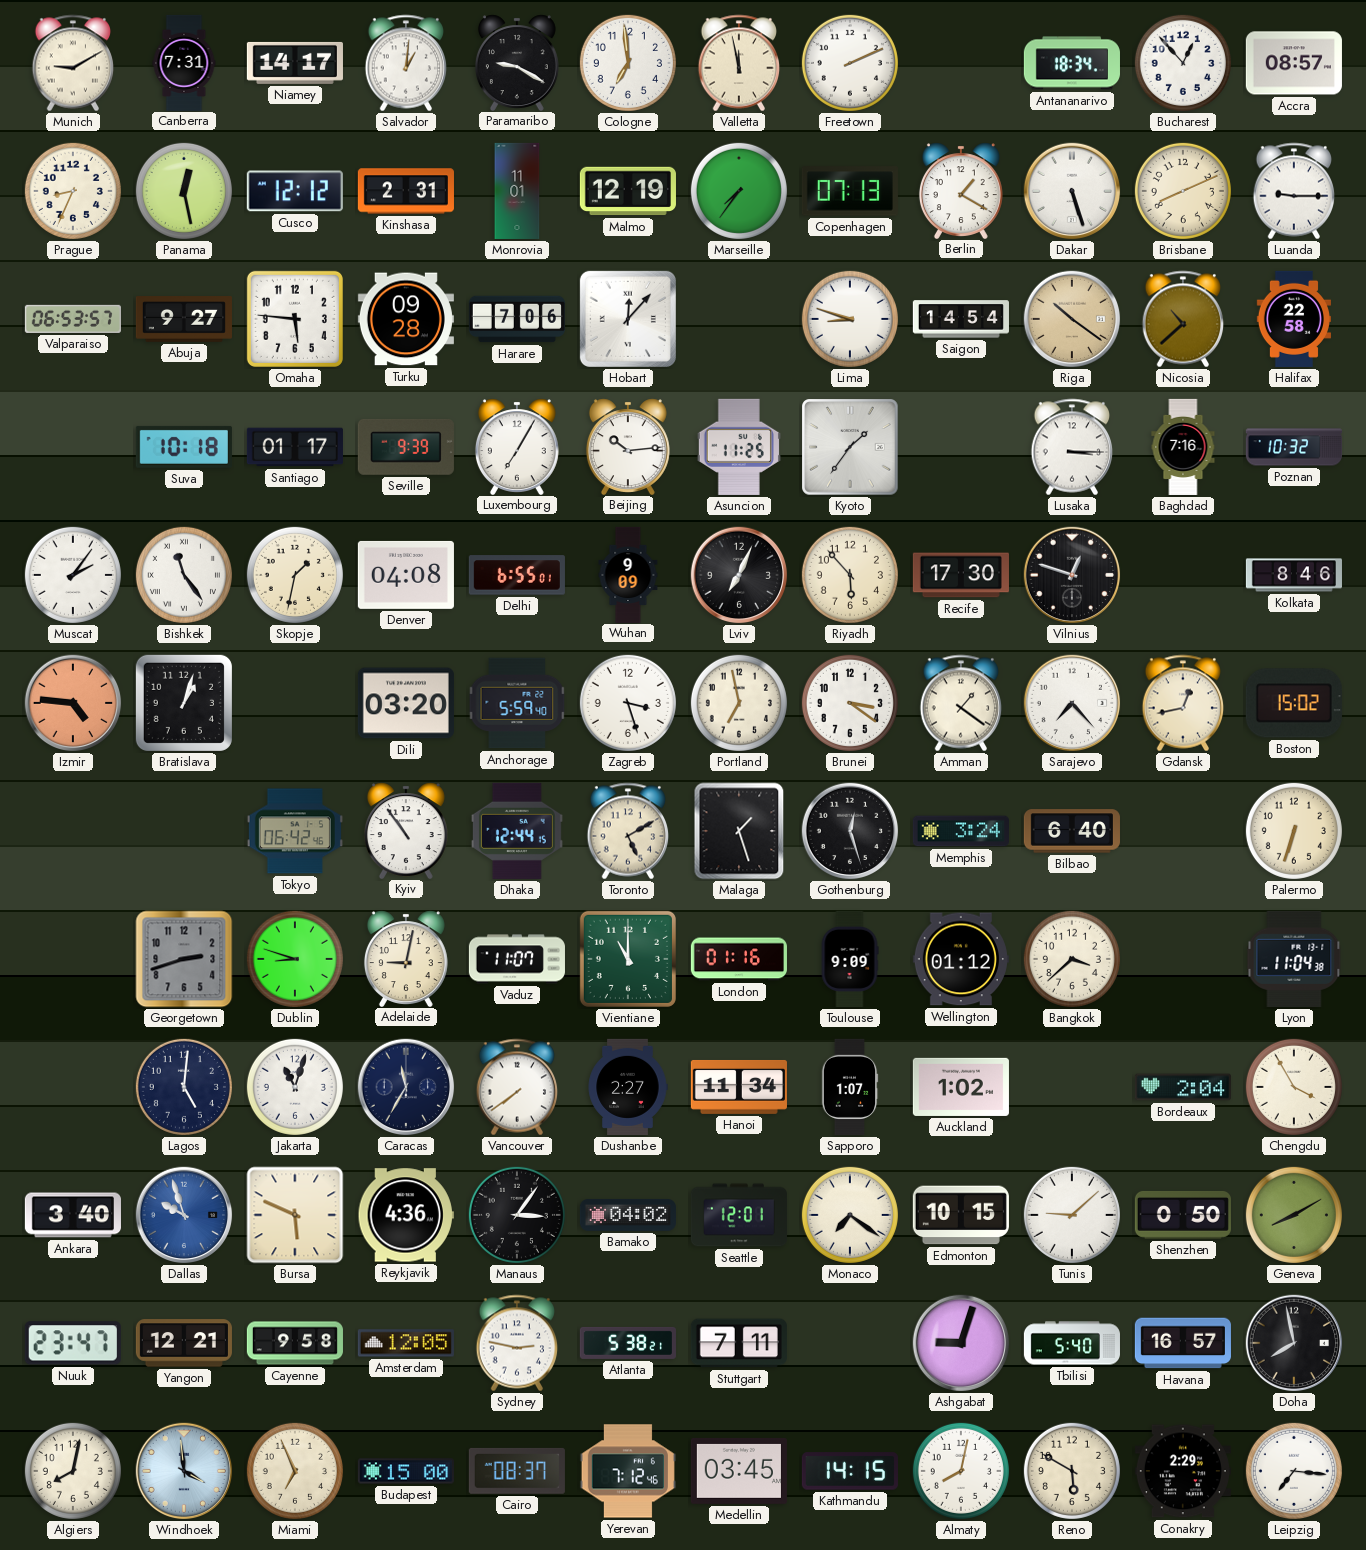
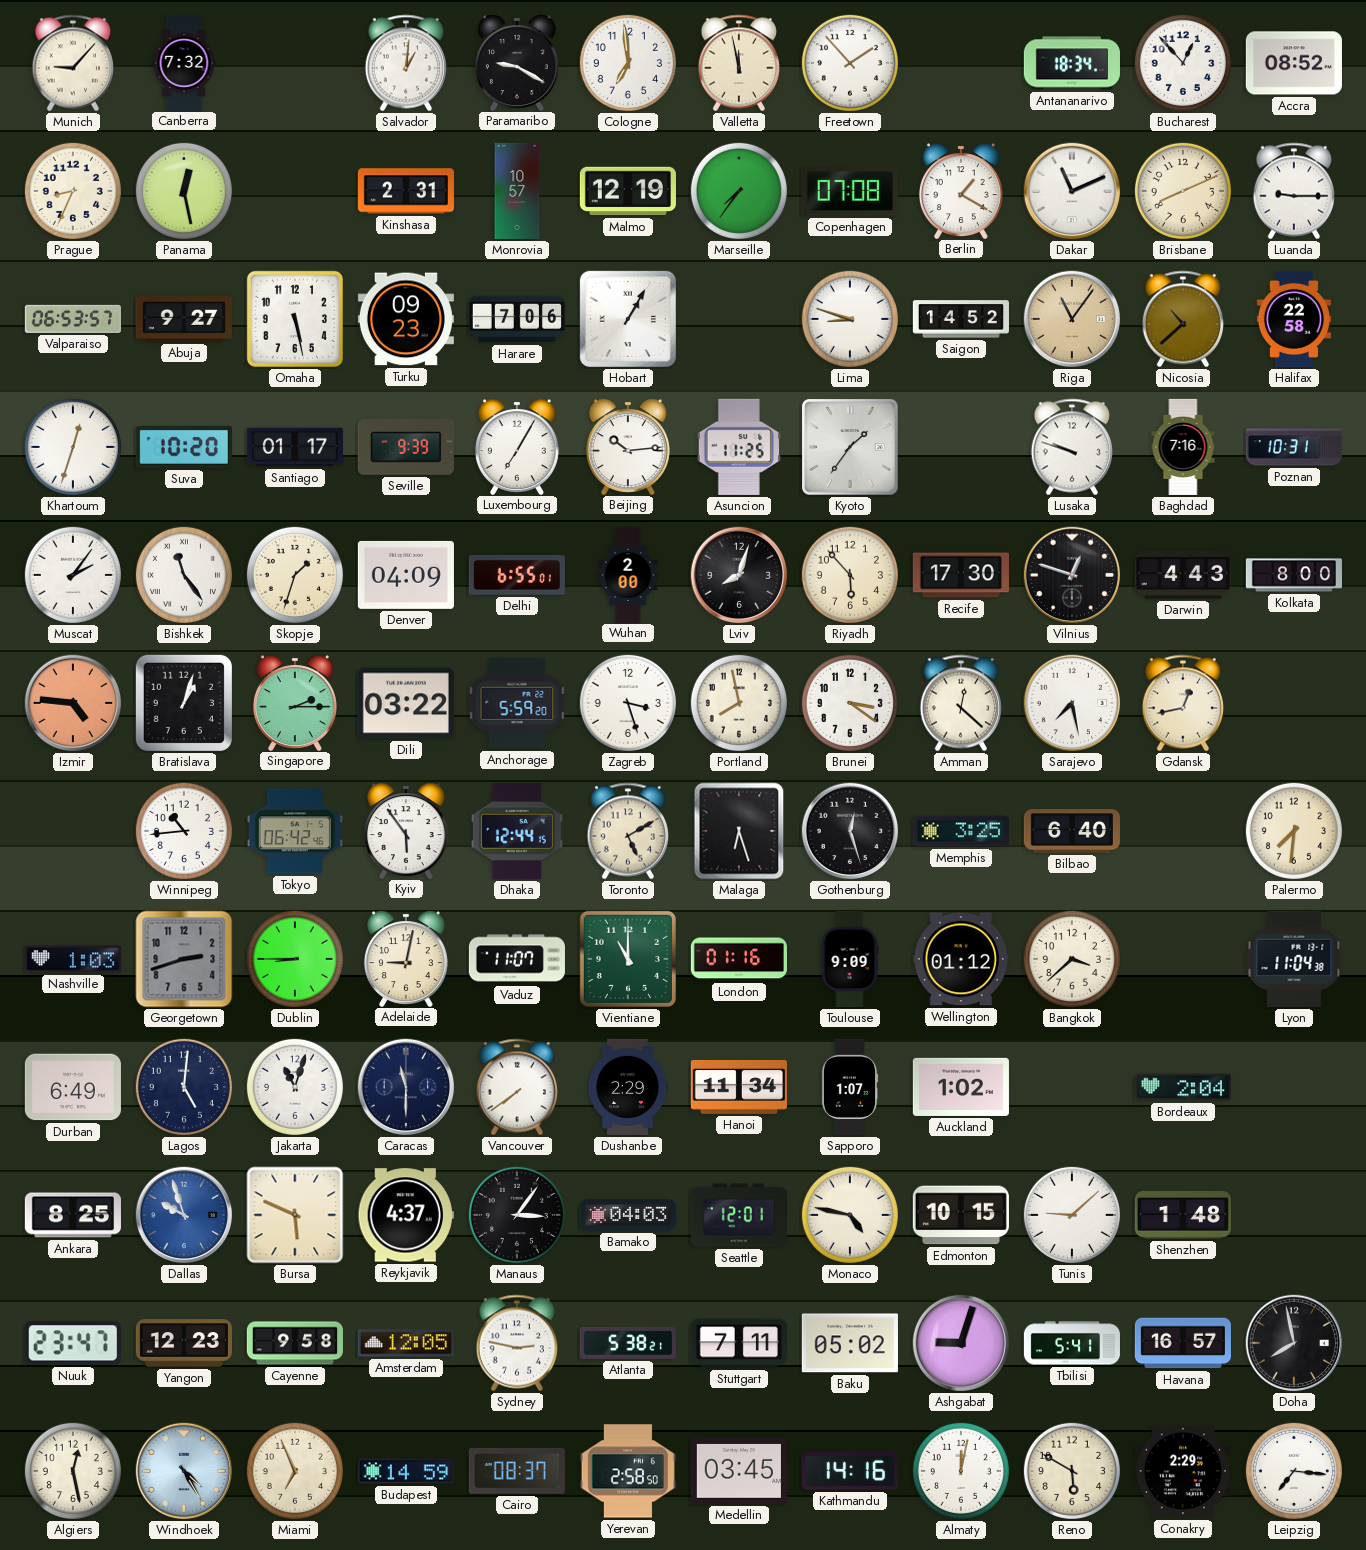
Munich: 9:10 -> 9:07 (73, 63)
Canberra: 7:31 -> 7:32 (184, 62)
Niamey: 14:17 -> none (295, 63)
Freetown: 2:11 -> 1:53 (850, 63)
Accra: 08:57 -> 08:52 (1294, 63)
Cusco: 12:12 -> none (295, 191)
Monrovia: 11:01 -> 10:57 (517, 191)
Copenhagen: 07:13 -> 07:08 (850, 191)
Dakar: 5:27 -> 11:11 (1072, 191)
Omaha: 5:46 -> 5:28 (295, 319)
Turku: 09:28 -> 09:23 (406, 319)
Hobart: 12:07 -> 1:05 (628, 319)
Saigon: 14:54 -> 14:52 (961, 319)
Riga: 10:21 -> 11:06 (1072, 319)
Khartoum: none -> 12:33 (73, 447)
Suva: 10:18 -> 10:20 (184, 447)
Lusaka: 3:15 -> 9:48 (1072, 447)
Poznan: 10:32 -> 10:31 (1294, 447)
Skopje: 1:32 -> 1:33 (295, 575)
Denver: 04:08 -> 04:09 (406, 575)
Wuhan: 9:09 -> 2:00 (628, 574)
Lviv: 7:04 -> 8:03 (739, 575)
Darwin: none -> 4:43 (1183, 575)
Kolkata: 8:46 -> 8:00 (1294, 575)
Singapore: none -> 2:15 (295, 702)
Dili: 03:20 -> 03:22 (406, 703)
Anchorage: 5:59:40 -> 5:59:20 (517, 703)
Portland: 6:58 -> 7:58 (739, 703)
Amman: 1:21 -> 12:22 (961, 703)
Sarajevo: 7:23 -> 7:28 (1072, 703)
Boston: 15:02 -> none (1294, 703)
Winnipeg: none -> 10:44 (184, 831)
Kyiv: 10:54 -> 5:54 (406, 830)
Malaga: 1:27 -> 6:27 (739, 831)
Memphis: 3:24 -> 3:25 (961, 831)
Palermo: 6:33 -> 7:31 (1294, 831)
Nashville: none -> 1:03 (73, 959)
Dublin: 8:48 -> 8:45 (295, 959)
Durban: none -> 6:49 (73, 1087)
Caracas: 11:35 -> 11:30 (406, 1087)
Dushanbe: 2:27 -> 2:29 (628, 1087)
Chengdu: 3:55 -> none (1294, 1087)
Ankara: 3:40 -> 8:25 (73, 1215)
Reykjavik: 4:36 -> 4:37 (406, 1215)
Bamako: 04:02 -> 04:03 (628, 1215)
Monaco: 7:21 -> 4:47 (850, 1215)
Shenzhen: 0:50 -> 1:48 (1183, 1215)
Geneva: 8:10 -> none (1294, 1215)
Yangon: 12:21 -> 12:23 (184, 1343)
Baku: none -> 05:02 (850, 1343)
Tbilisi: 5:40 -> 5:41 (1072, 1343)
Algiers: 8:02 -> 12:28 (73, 1471)
Windhoek: 3:59 -> 4:25 (184, 1471)
Budapest: 15:00 -> 14:59 (406, 1471)
Yerevan: 7:12 -> 2:58 (628, 1471)
Kathmandu: 14:15 -> 14:16 (850, 1471)
Almaty: 8:02 -> 12:02 (961, 1471)
